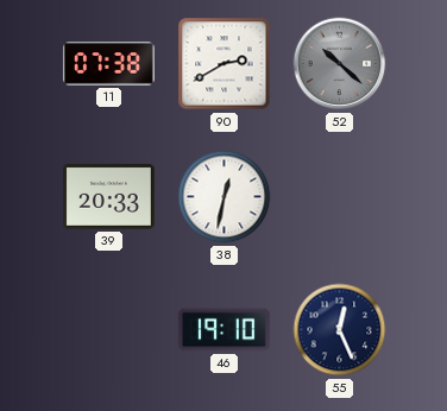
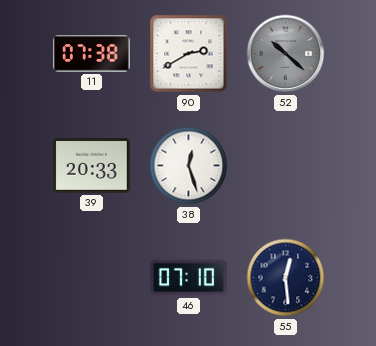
38: 12:32 -> 12:27 (189, 166)
46: 19:10 -> 07:10 (189, 278)
55: 12:26 -> 12:29 (286, 278)
